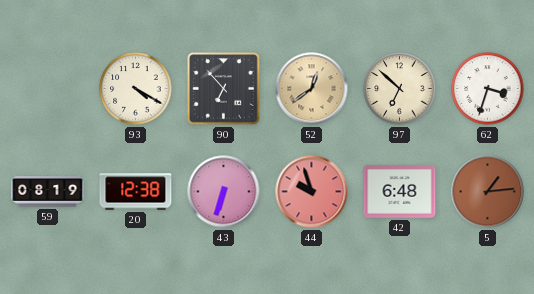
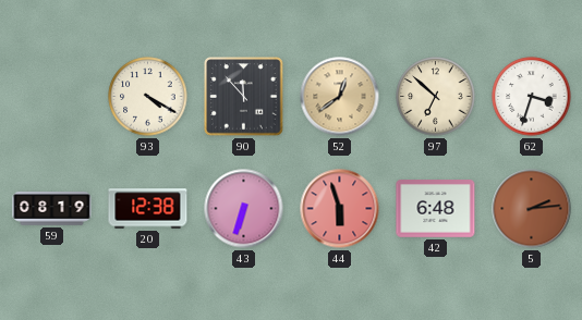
90: 6:53 -> 11:53 (244, 97)
44: 9:57 -> 5:57 (340, 209)
5: 1:14 -> 2:14 (532, 209)
